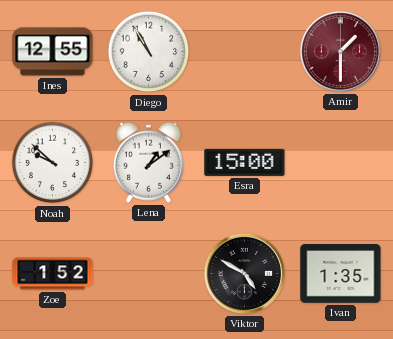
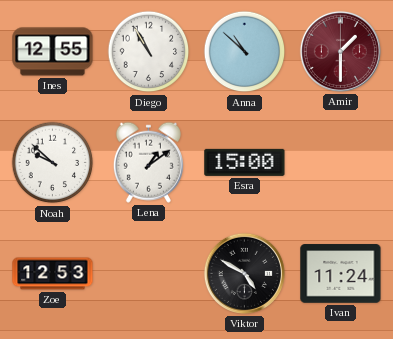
Anna: none -> 10:52 (245, 52)
Zoe: 1:52 -> 12:53 (53, 274)
Ivan: 1:35 -> 11:24 (341, 274)
